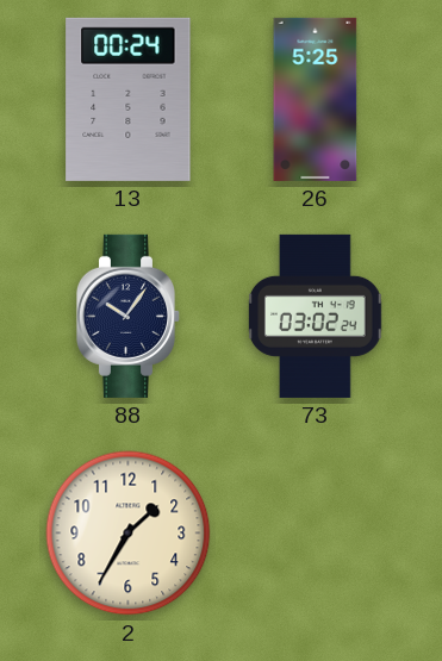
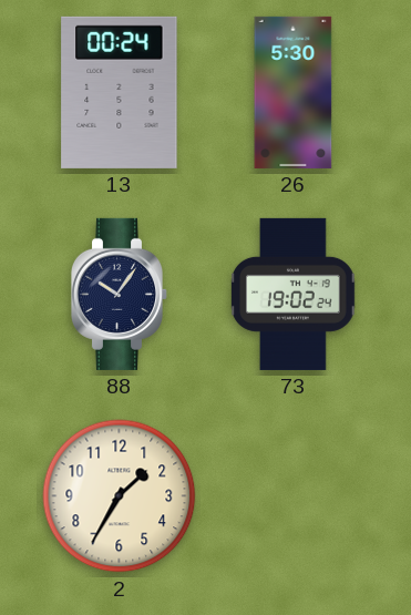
26: 5:25 -> 5:30 (294, 92)
73: 03:02 -> 19:02 (294, 294)
